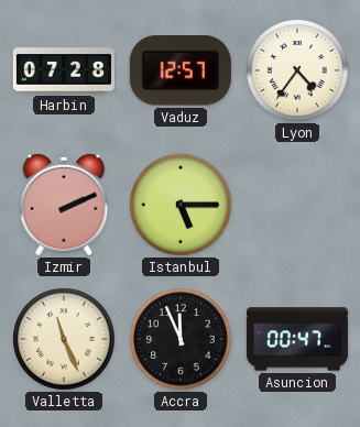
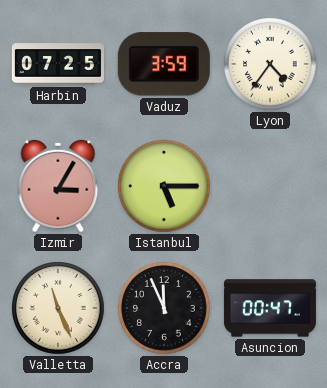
Harbin: 07:28 -> 07:25 (58, 64)
Vaduz: 12:57 -> 3:59 (164, 64)
Izmir: 2:11 -> 3:05 (58, 186)
